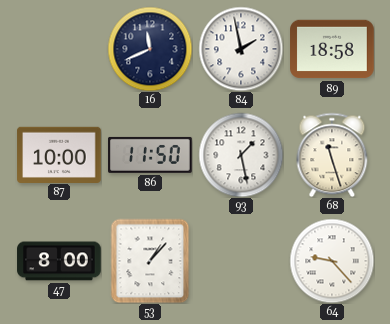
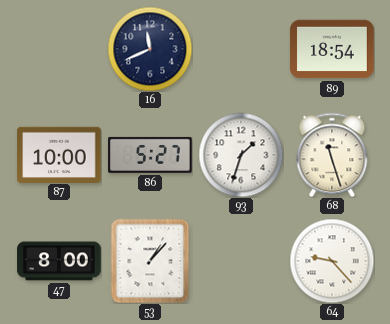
84: 1:58 -> none (241, 49)
89: 18:58 -> 18:54 (332, 49)
86: 11:50 -> 5:27 (150, 155)
93: 1:28 -> 1:33 (241, 155)
